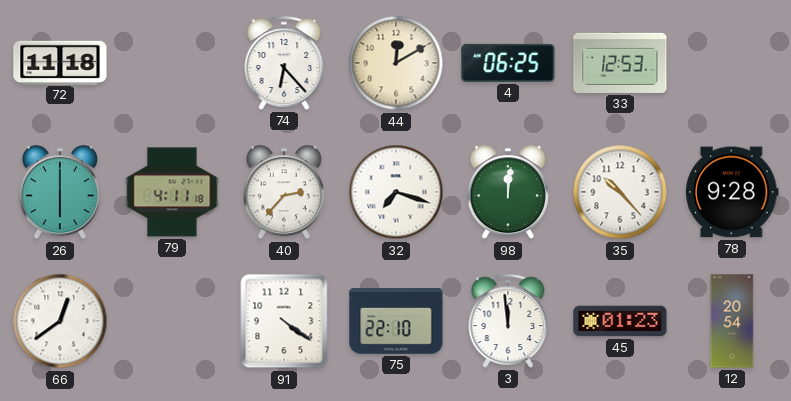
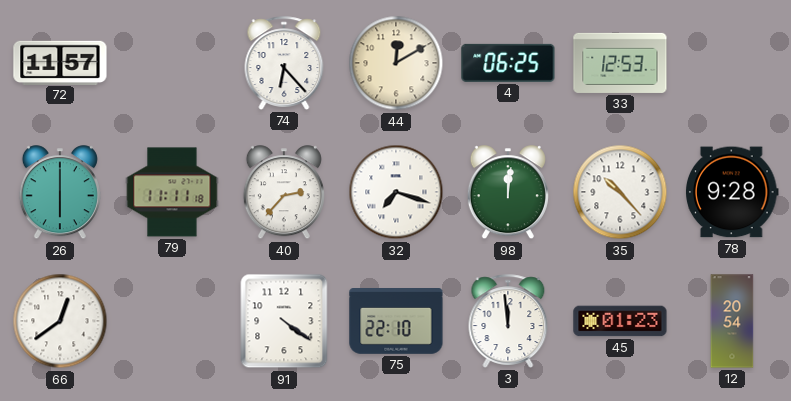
72: 11:18 -> 11:57 (60, 62)
79: 4:11 -> 11:11 (172, 192)
